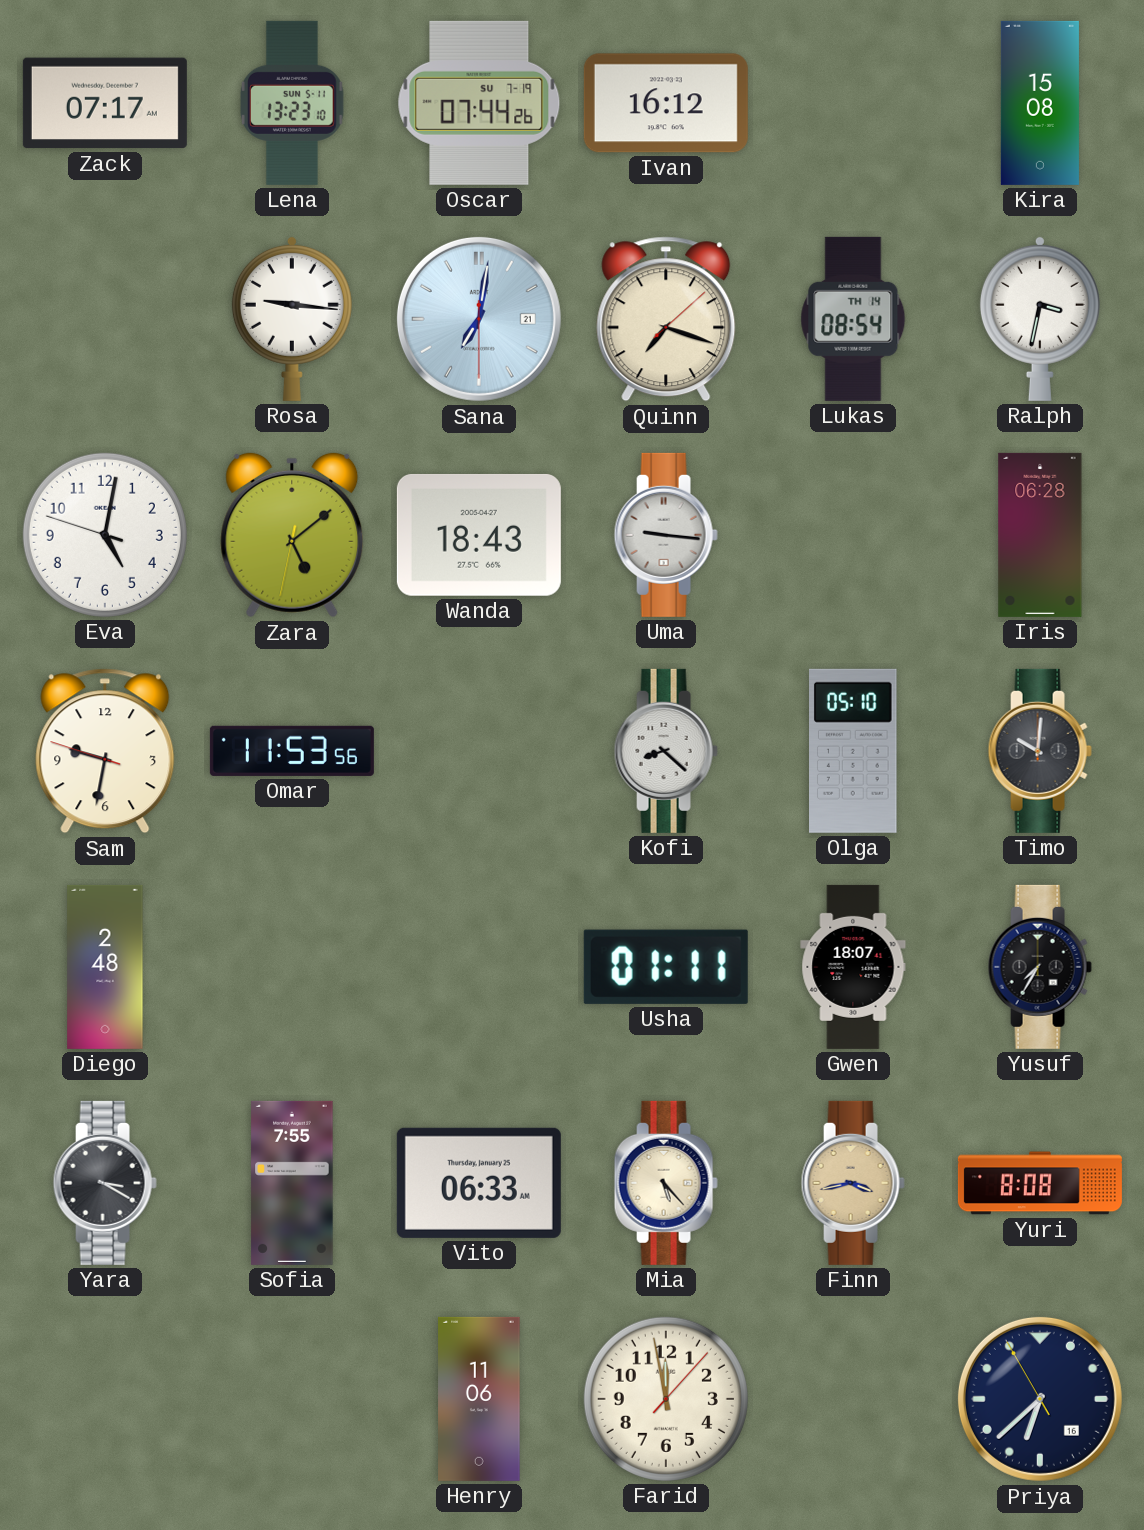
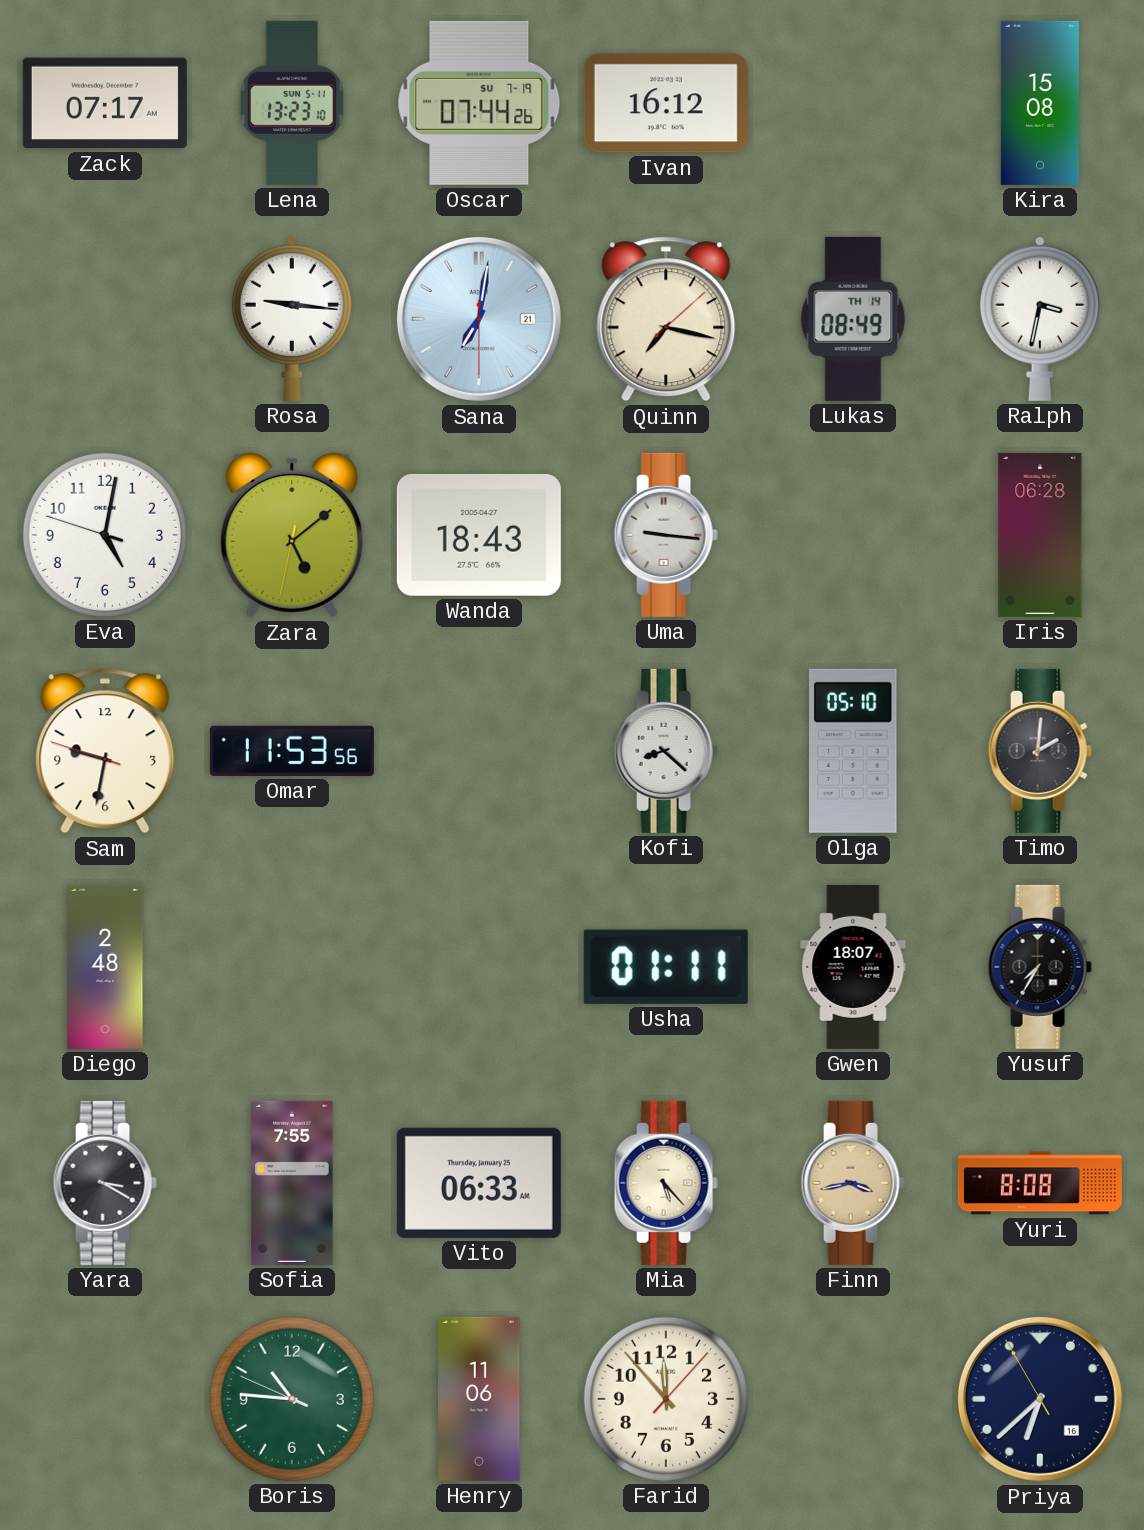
Quinn: 7:18 -> 7:17 (666, 319)
Lukas: 08:54 -> 08:49 (853, 319)
Timo: 10:01 -> 2:01 (1040, 751)
Boris: none -> 10:45 (292, 1399)
Farid: 11:58 -> 11:53 (666, 1399)
